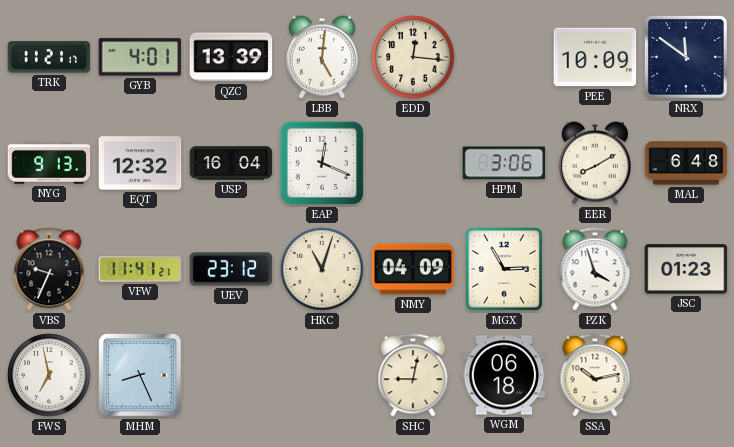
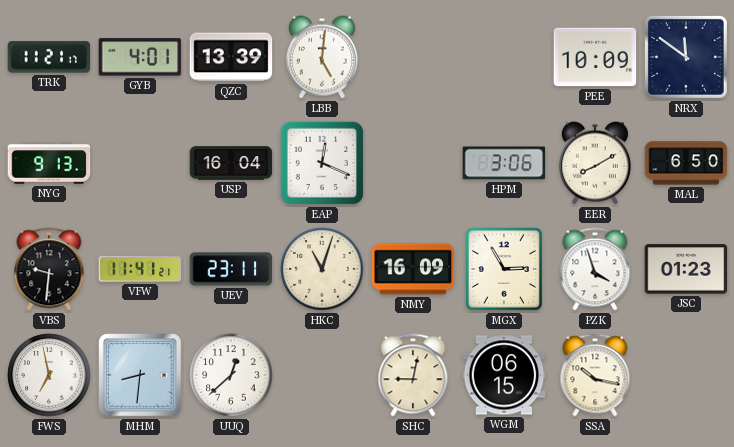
EDD: 12:16 -> none (413, 57)
EQT: 12:32 -> none (140, 163)
MAL: 6:48 -> 6:50 (686, 163)
VBS: 9:34 -> 9:31 (49, 269)
UEV: 23:12 -> 23:11 (231, 269)
NMY: 04:09 -> 16:09 (413, 269)
MHM: 8:26 -> 8:31 (140, 375)
UUQ: none -> 12:38 (231, 375)
WGM: 06:18 -> 06:15 (504, 375)
SSA: 10:13 -> 10:17 (595, 375)
